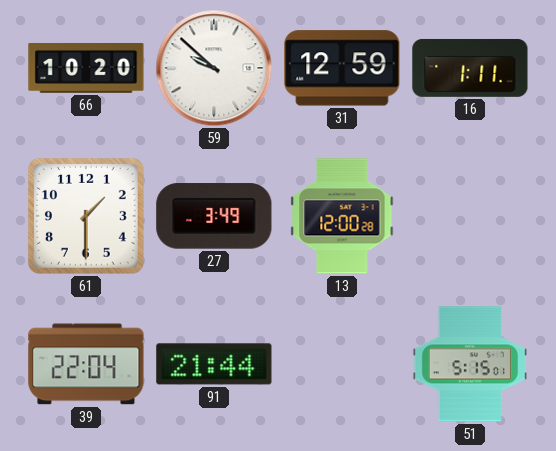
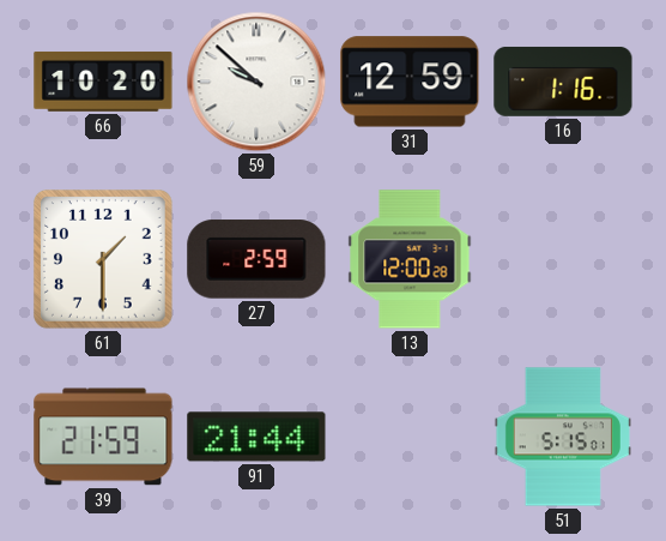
16: 1:11 -> 1:16 (563, 82)
27: 3:49 -> 2:59 (256, 259)
39: 22:04 -> 21:59 (103, 437)
